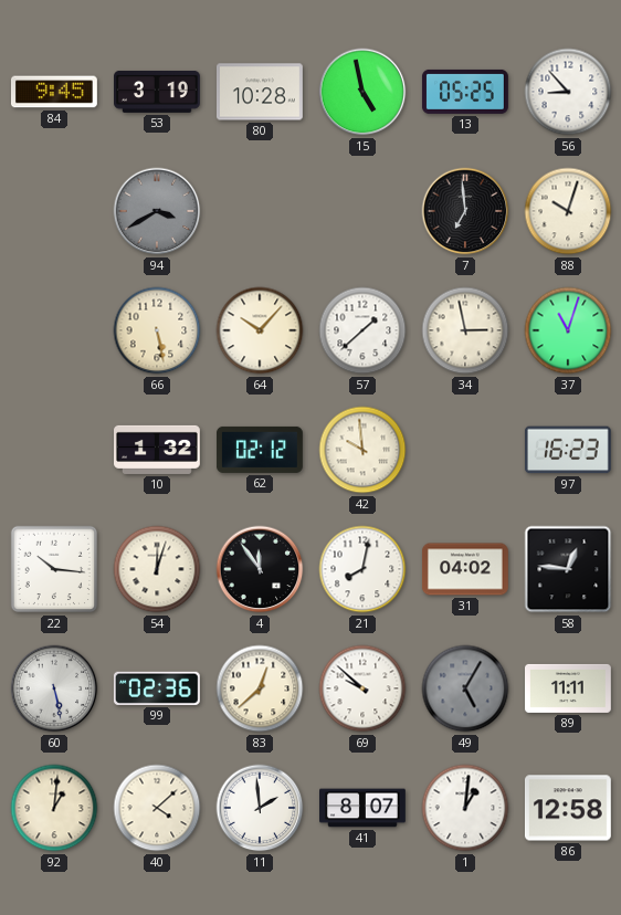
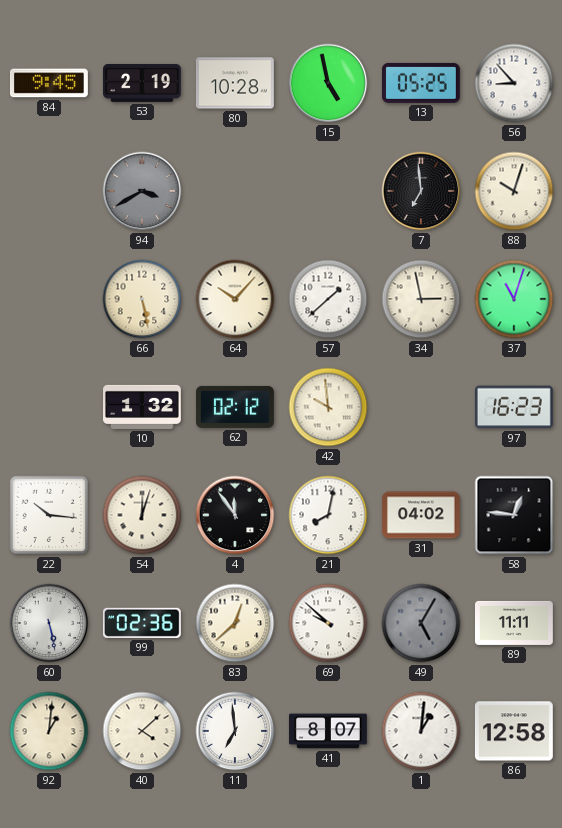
53: 3:19 -> 2:19 (143, 83)
11: 1:59 -> 6:59 (235, 731)
